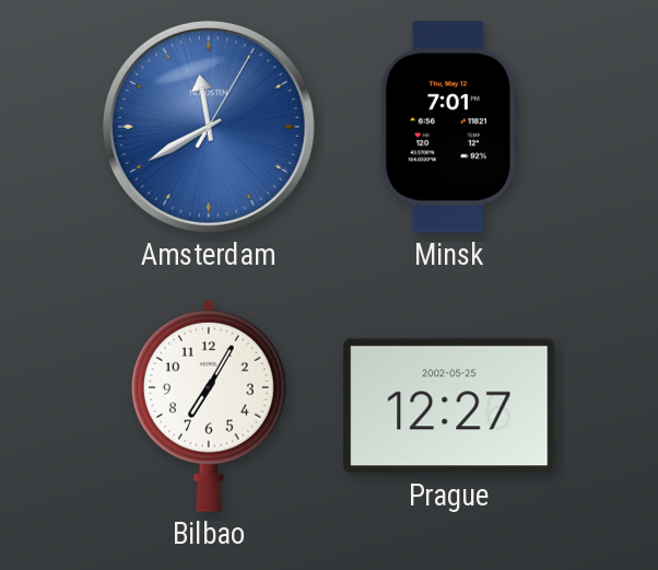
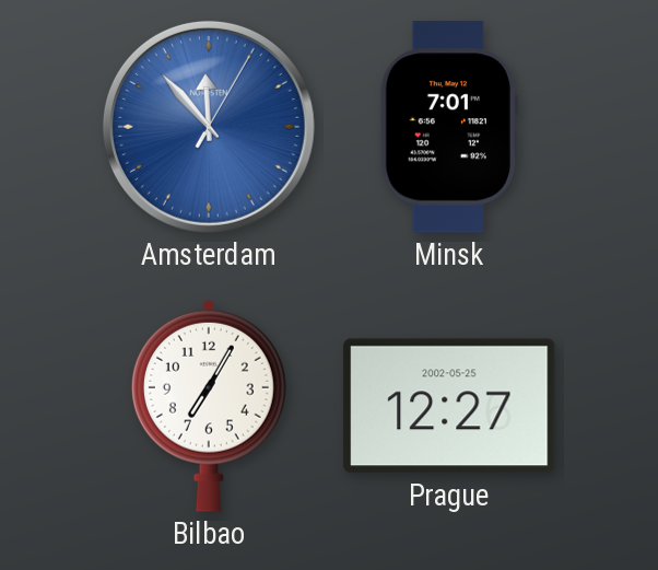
Amsterdam: 11:40 -> 11:53 (209, 127)
